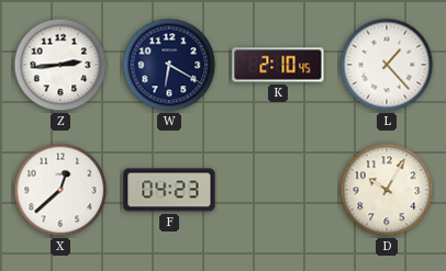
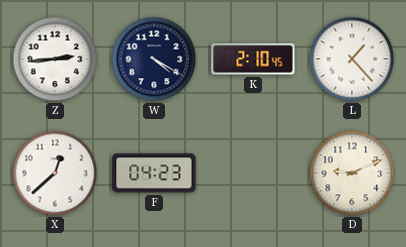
W: 6:20 -> 4:20 (154, 59)
D: 10:05 -> 9:11 (352, 173)
